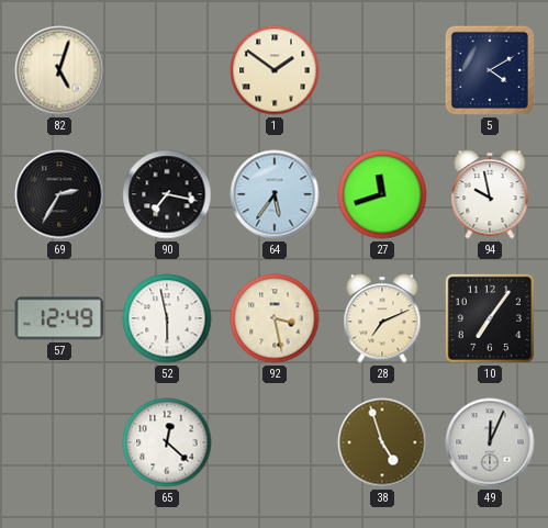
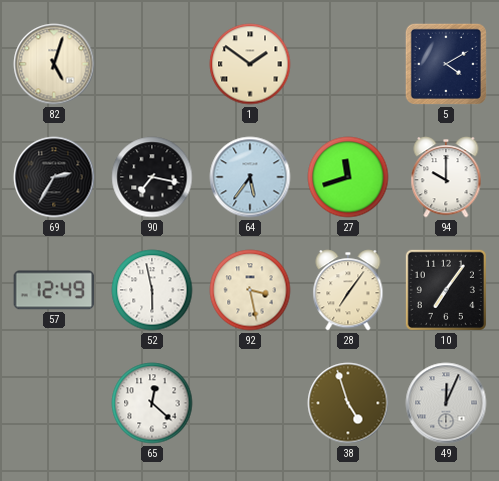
94: 9:58 -> 10:00 (446, 177)
28: 7:11 -> 7:06 (348, 290)
